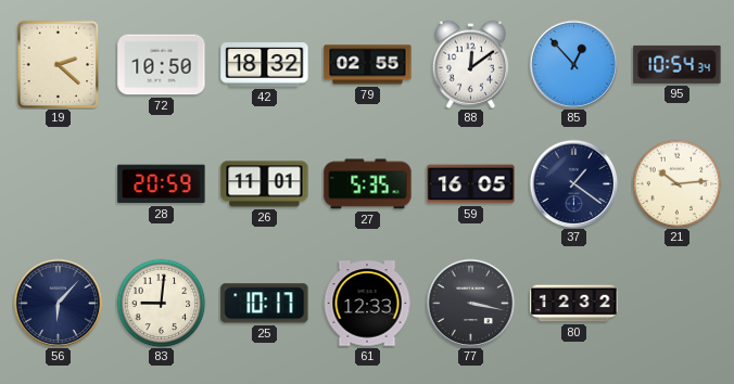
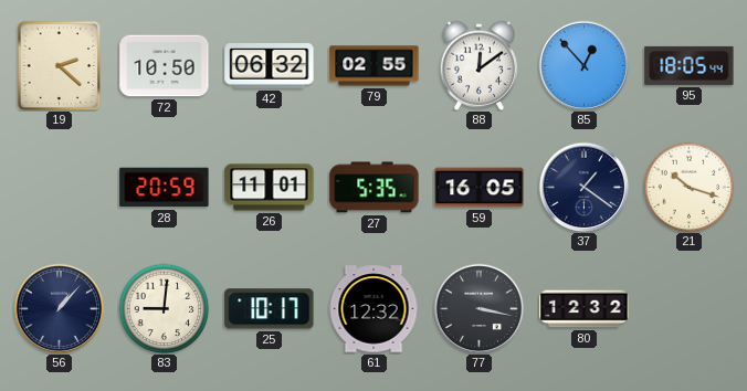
42: 18:32 -> 06:32 (270, 66)
95: 10:54 -> 18:05 (690, 65)
21: 10:14 -> 10:18 (688, 187)
56: 6:07 -> 1:07 (59, 308)
61: 12:33 -> 12:32 (373, 309)
